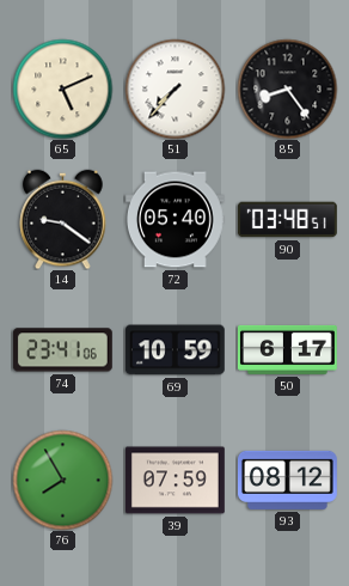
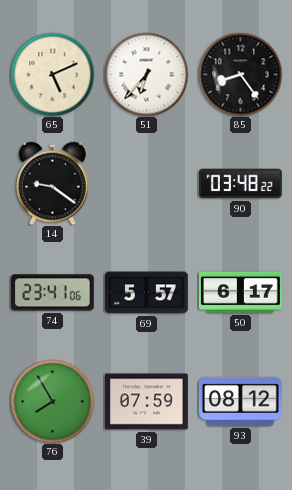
51: 7:37 -> 6:37 (146, 74)
72: 05:40 -> none (174, 220)
90: 03:48:51 -> 03:48:22 (240, 184)
69: 10:59 -> 5:57 (146, 293)
